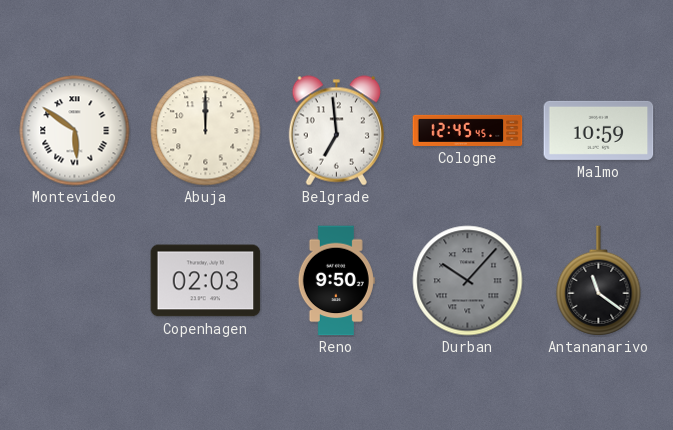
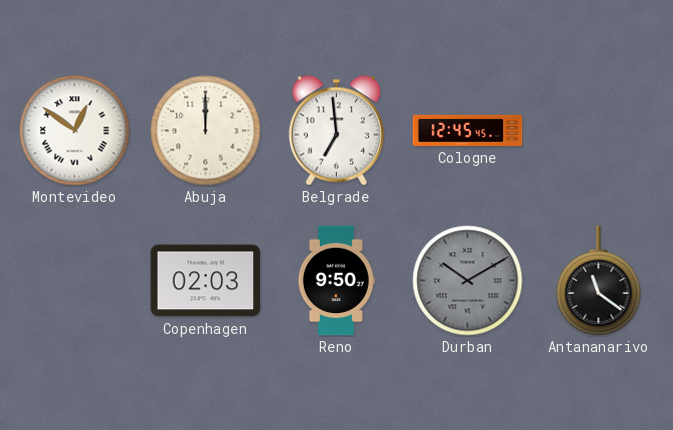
Montevideo: 5:51 -> 12:51 (75, 131)
Malmo: 10:59 -> none (599, 130)
Durban: 10:07 -> 10:10 (468, 281)
